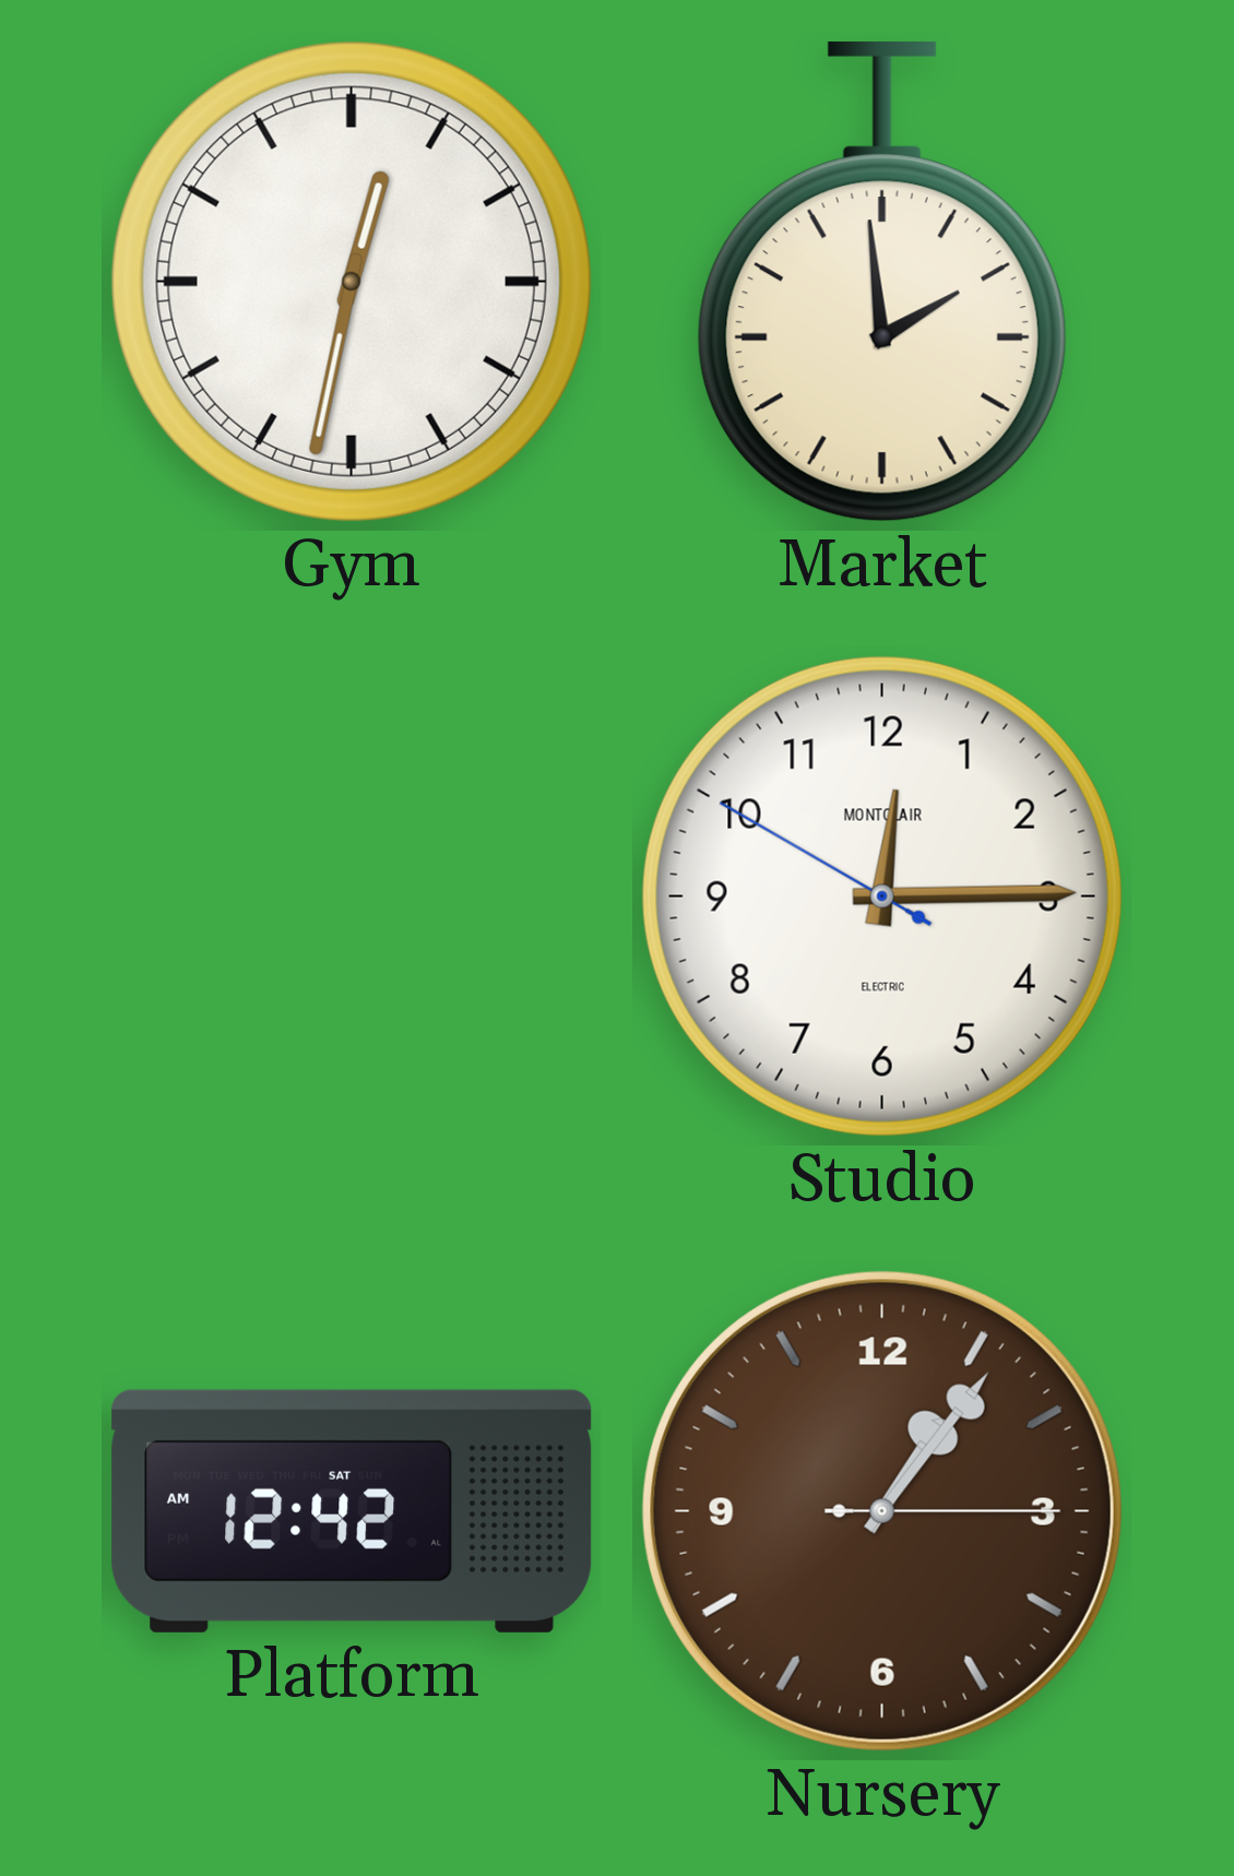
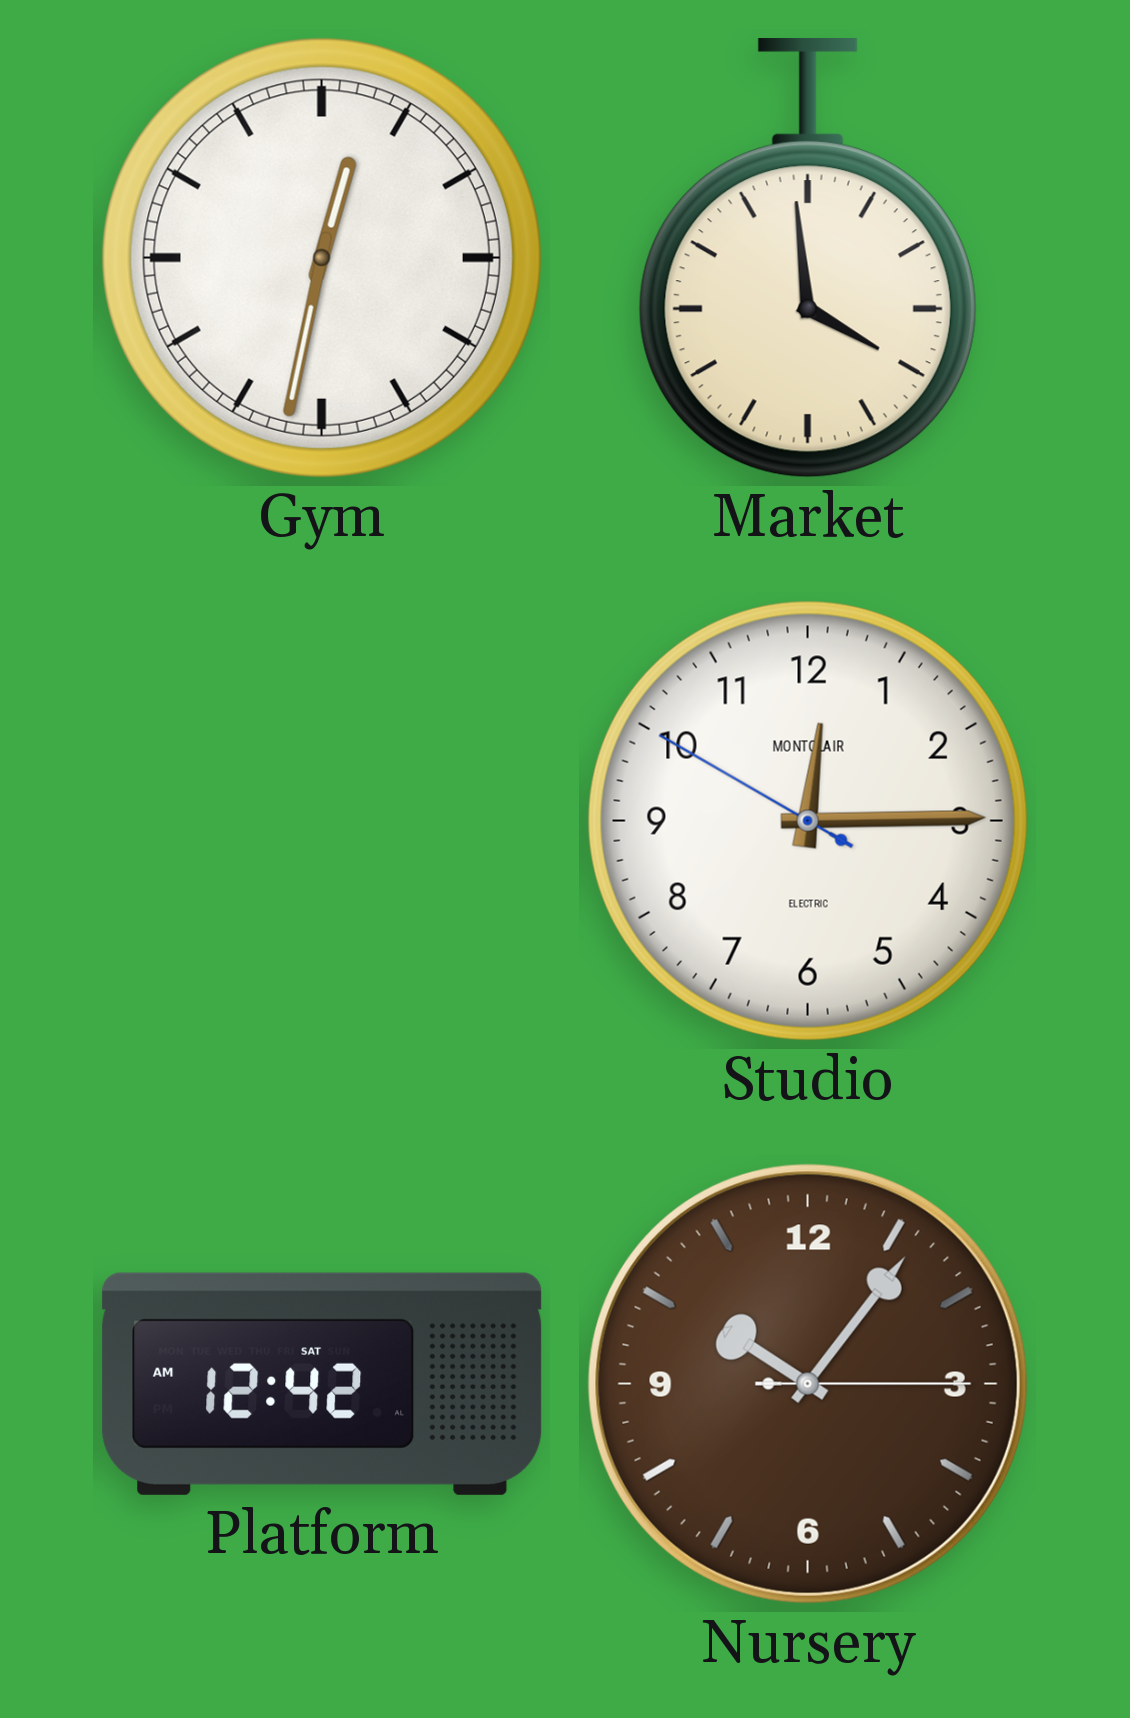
Market: 1:59 -> 3:59 (808, 258)
Nursery: 1:06 -> 10:06 (808, 1384)
